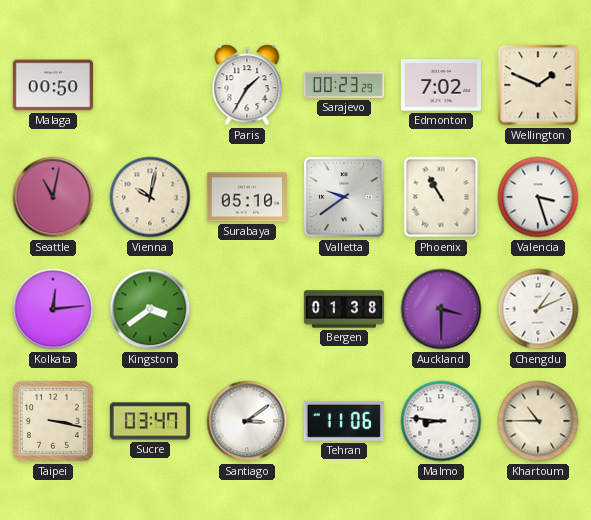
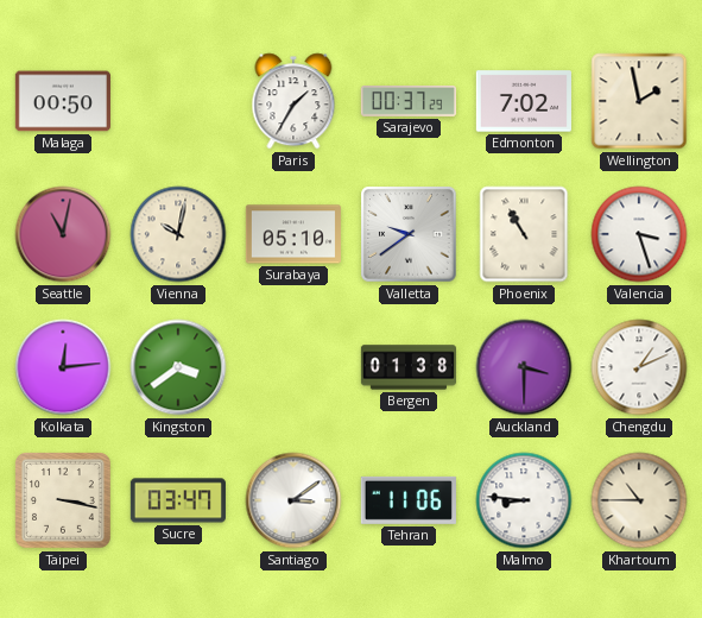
Sarajevo: 00:23 -> 00:37 (409, 102)
Wellington: 1:49 -> 1:58 (639, 101)
